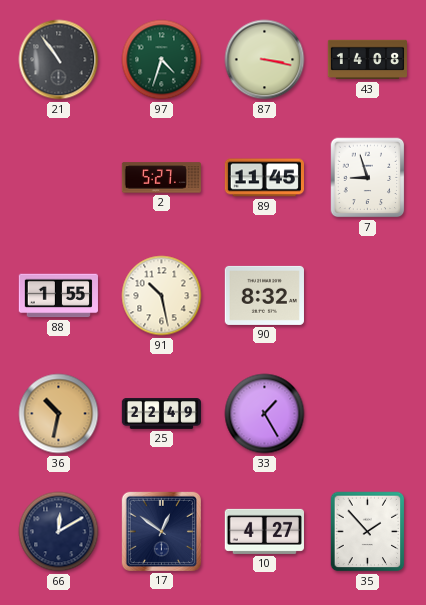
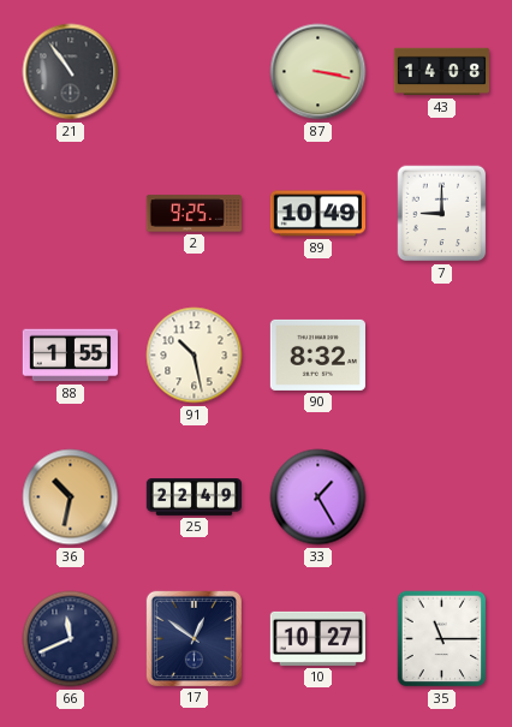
97: 4:33 -> none (162, 60)
2: 5:27 -> 9:25 (194, 214)
89: 11:45 -> 10:49 (317, 214)
7: 8:57 -> 9:00 (442, 214)
66: 12:10 -> 11:41 (71, 639)
10: 4:27 -> 10:27 (317, 638)
35: 1:53 -> 11:15 (442, 639)
